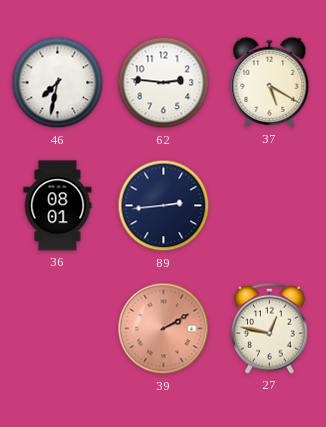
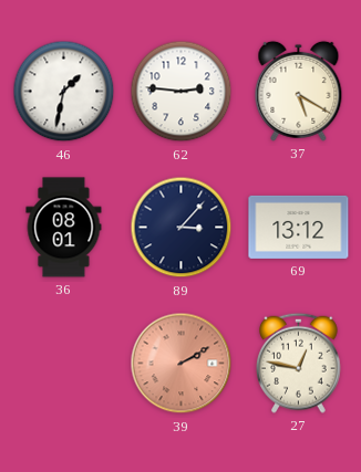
46: 7:32 -> 1:32 (64, 92)
89: 2:44 -> 3:07 (182, 228)
69: none -> 13:12 (299, 227)
